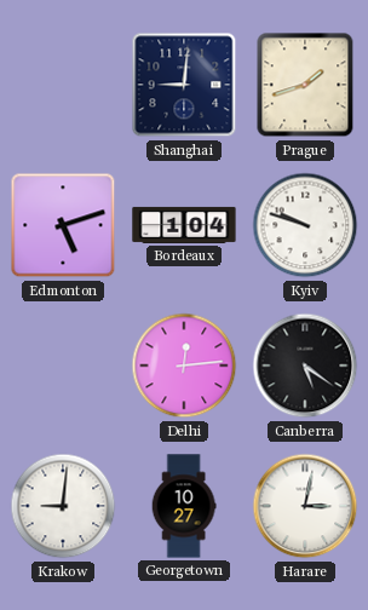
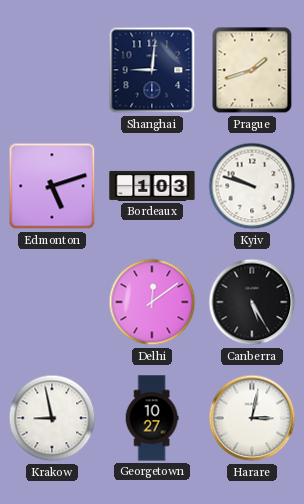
Bordeaux: 1:04 -> 1:03 (152, 186)
Delhi: 12:14 -> 12:09 (152, 302)
Canberra: 5:21 -> 5:25 (252, 302)
Krakow: 9:01 -> 8:58 (52, 418)
